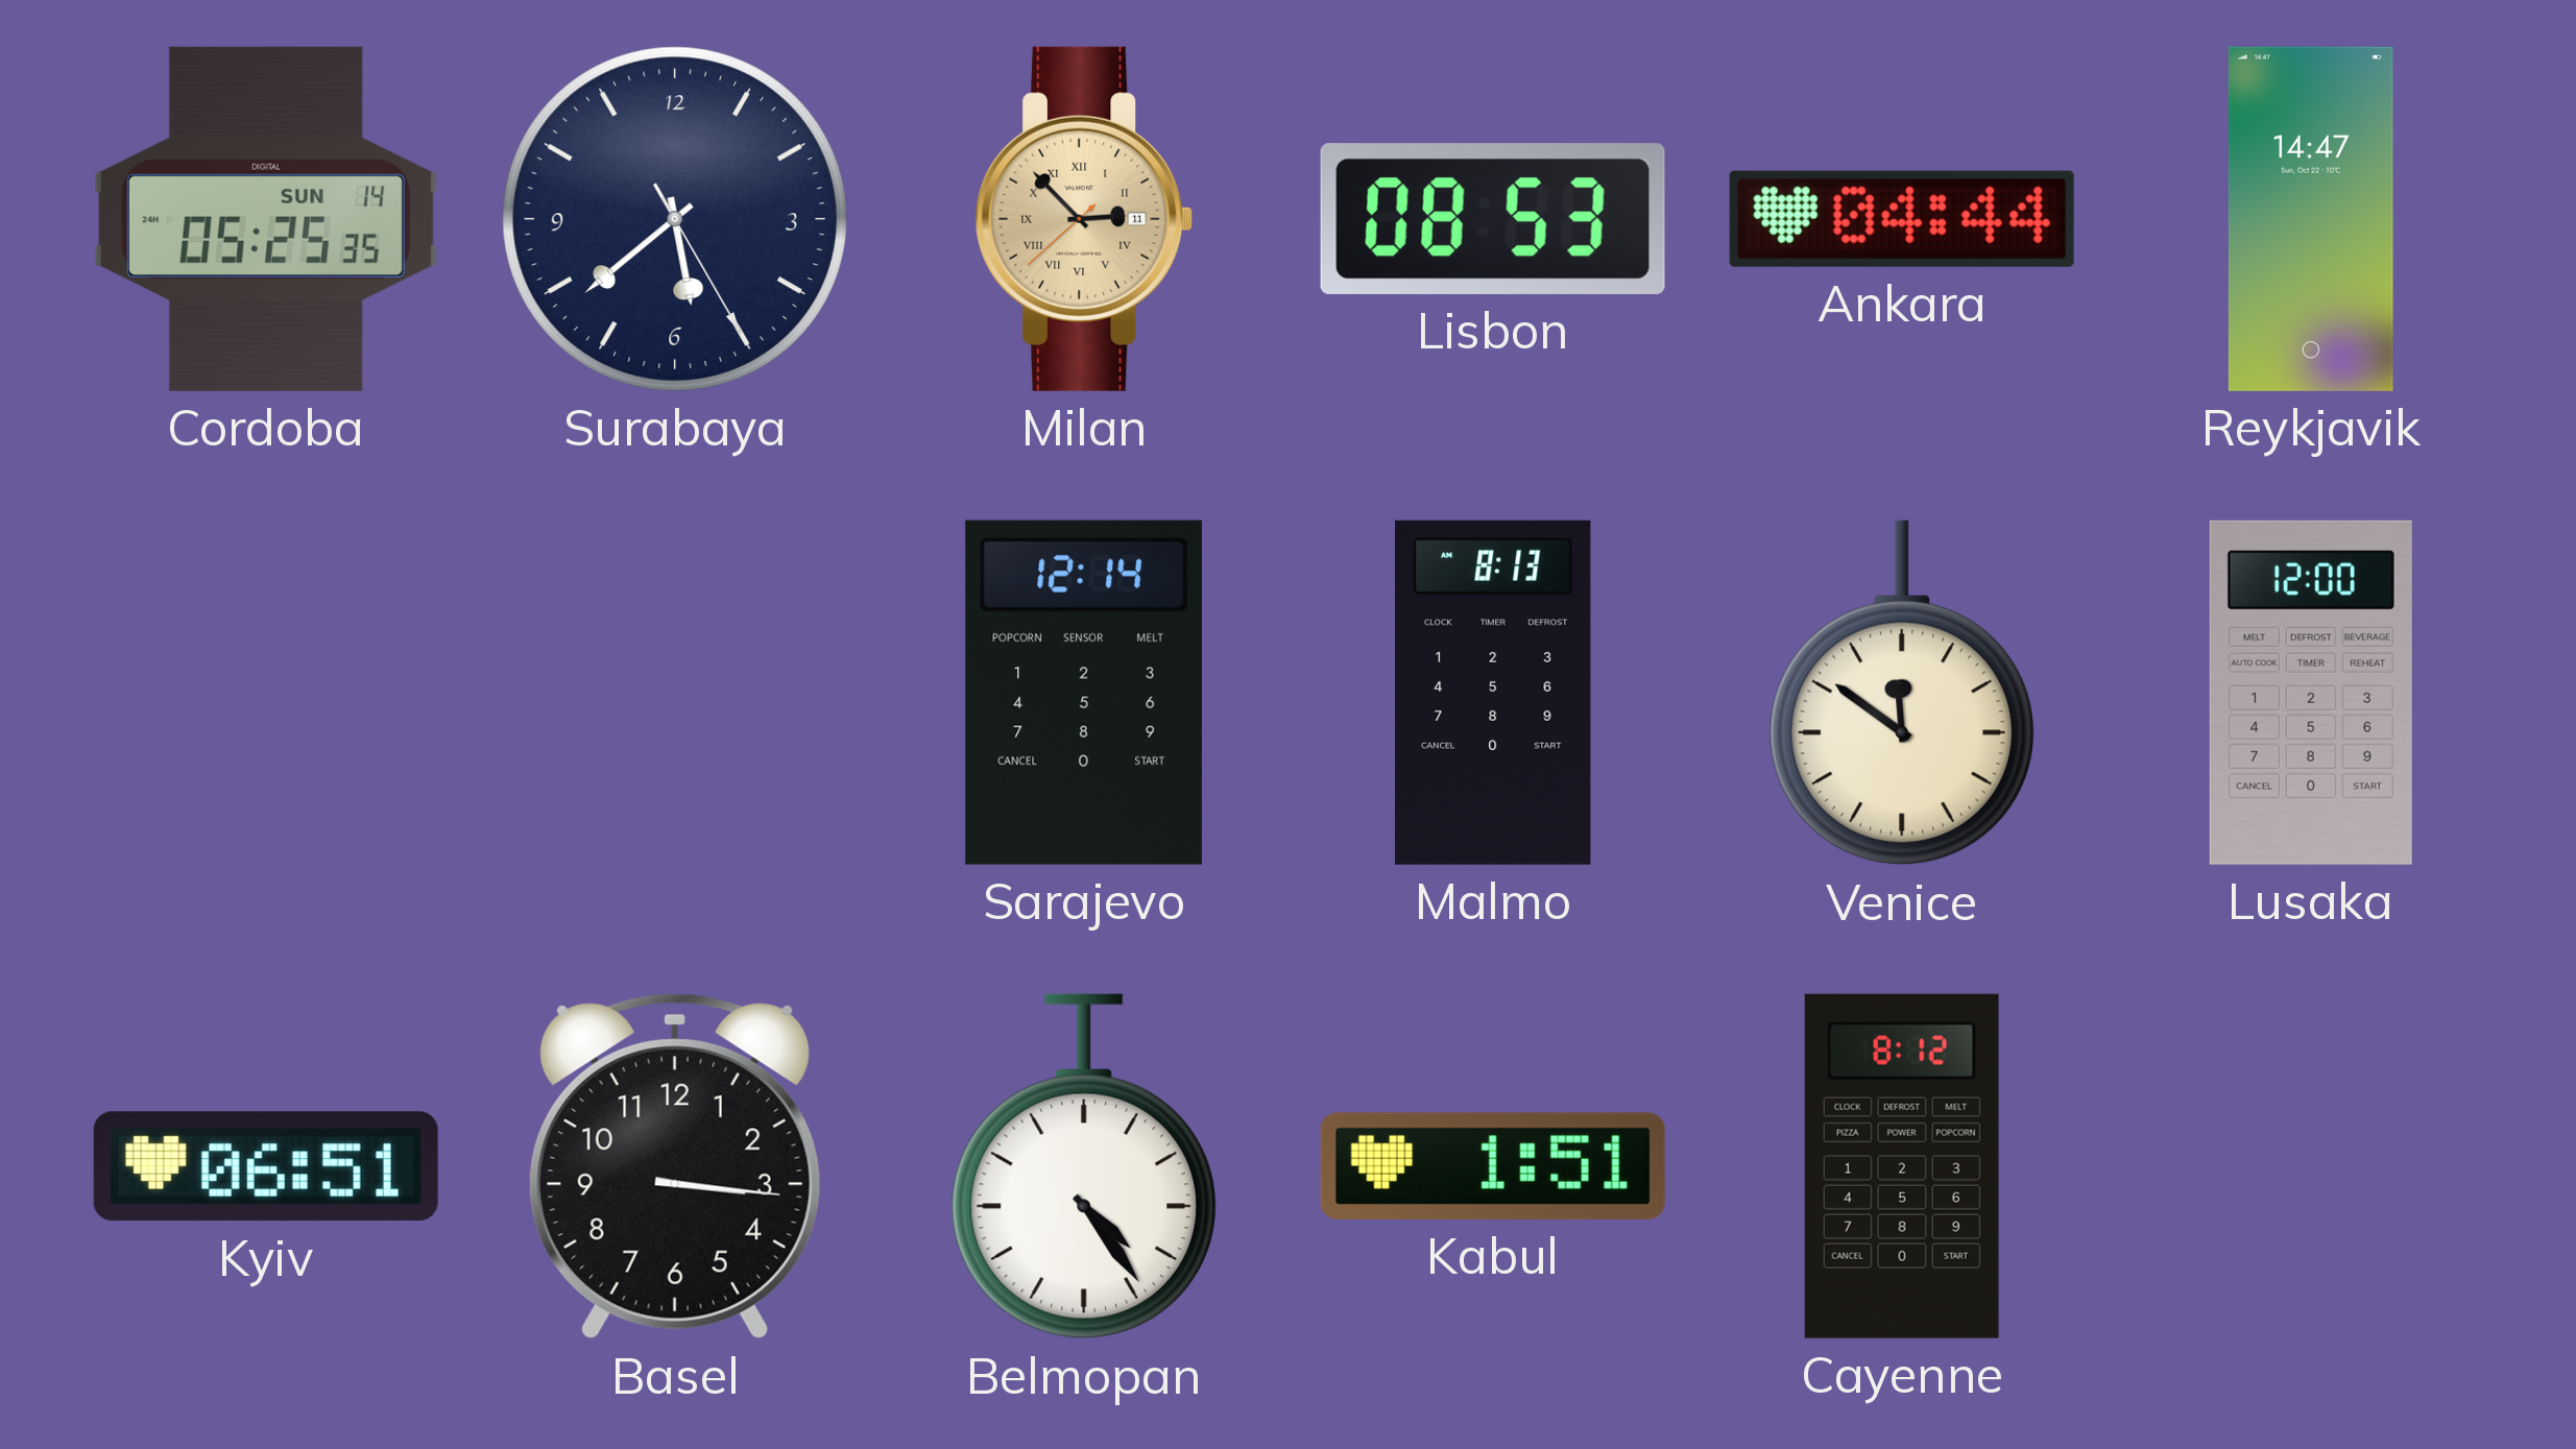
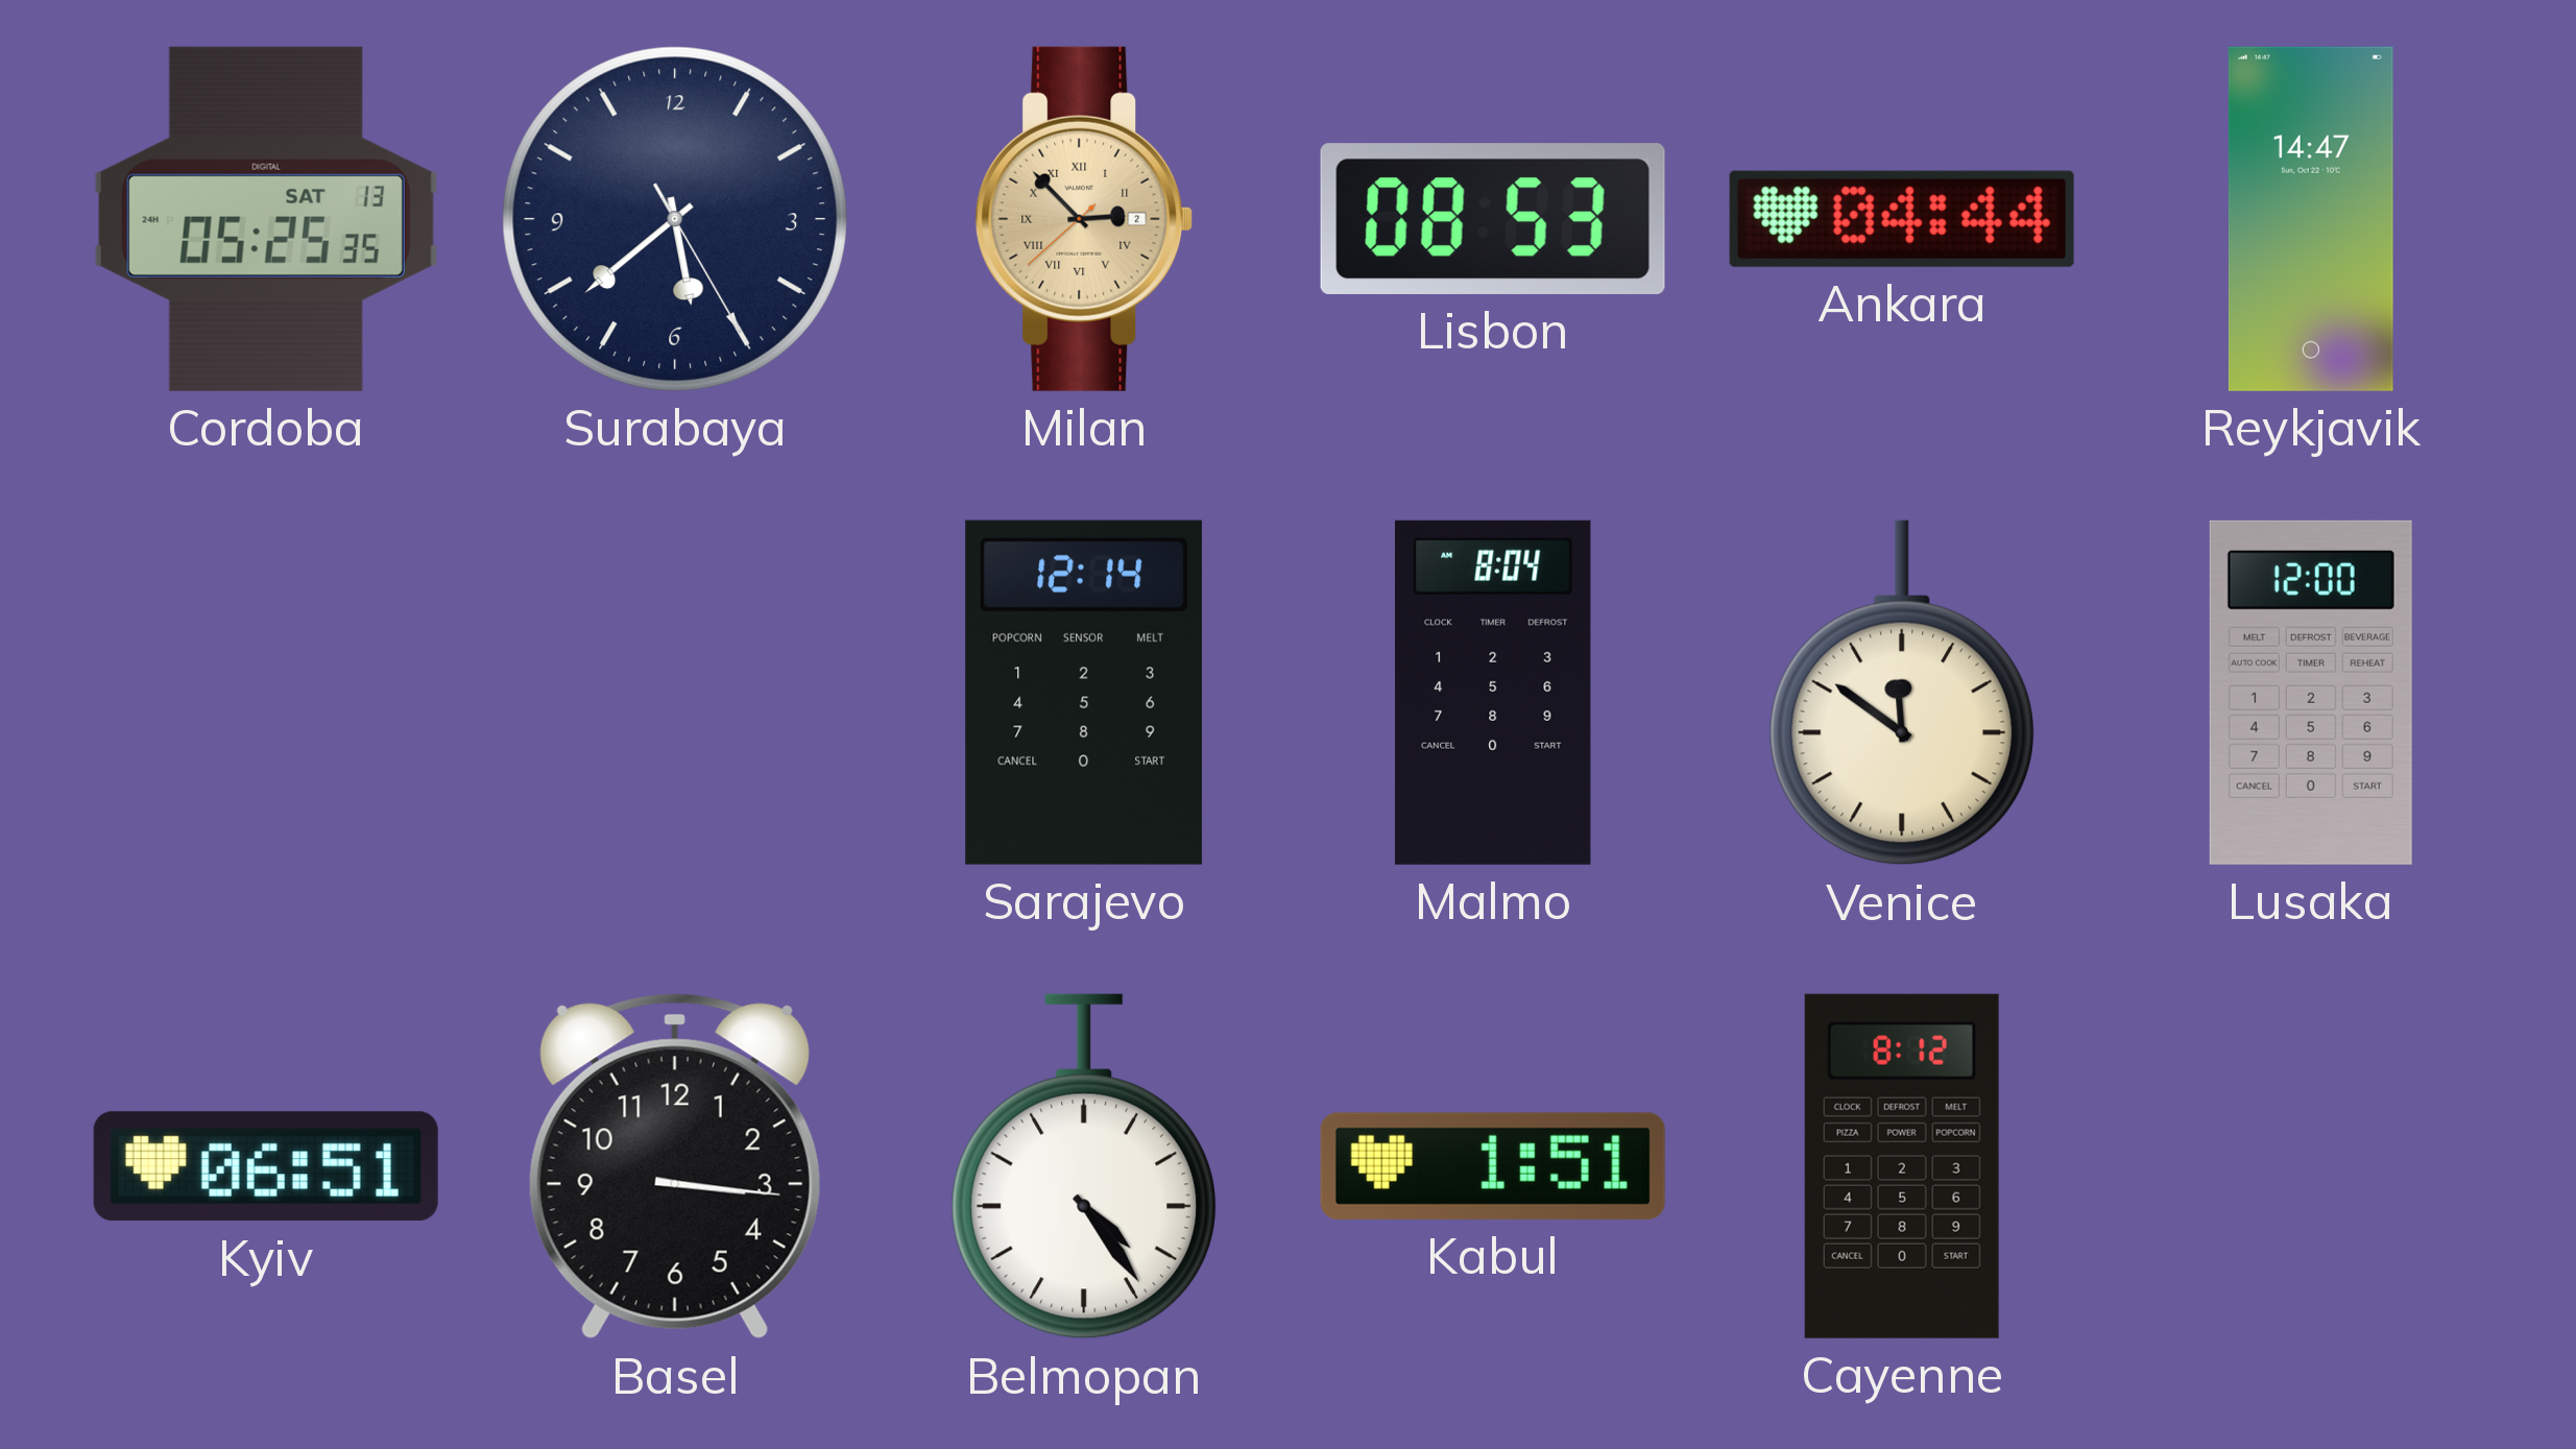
Cordoba date: SUN 14 -> SAT 13 (266, 219)
Milan date: 11 -> 2 (1084, 219)
Malmo: 8:13 -> 8:04 (1494, 693)
